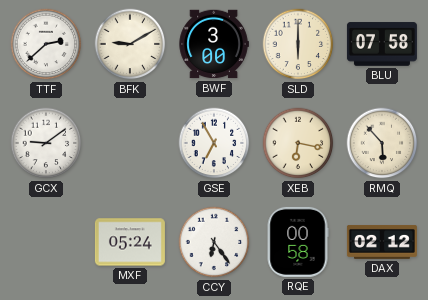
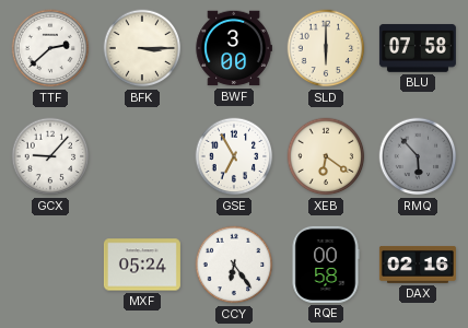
BFK: 9:10 -> 3:15 (142, 48)
GCX: 9:09 -> 9:07 (50, 156)
XEB: 6:17 -> 6:21 (326, 156)
RMQ dial: cream -> grey (418, 156)
DAX: 02:12 -> 02:16 (418, 266)
